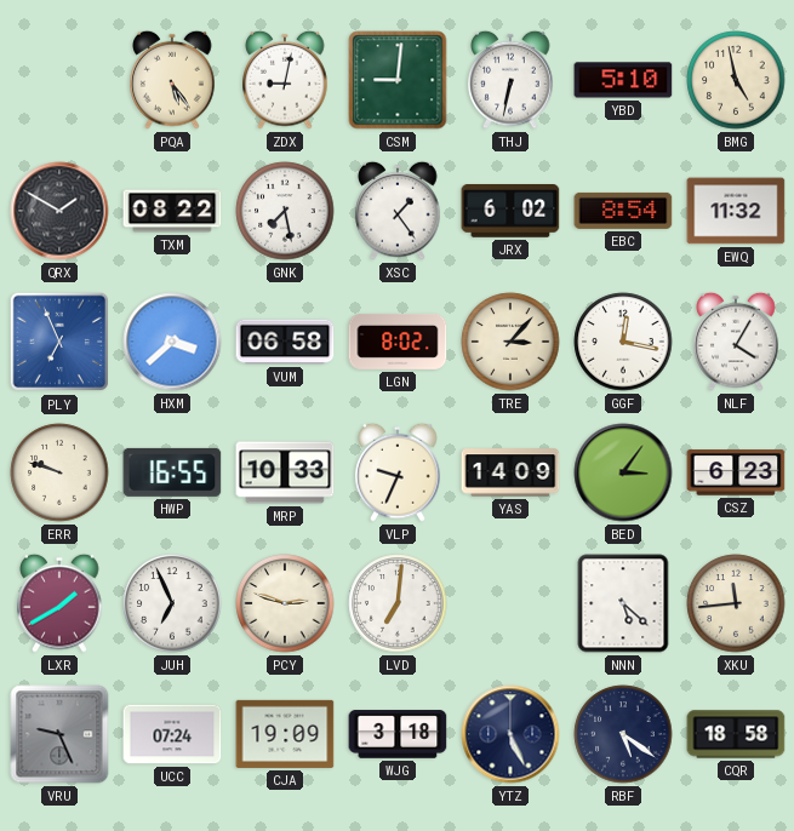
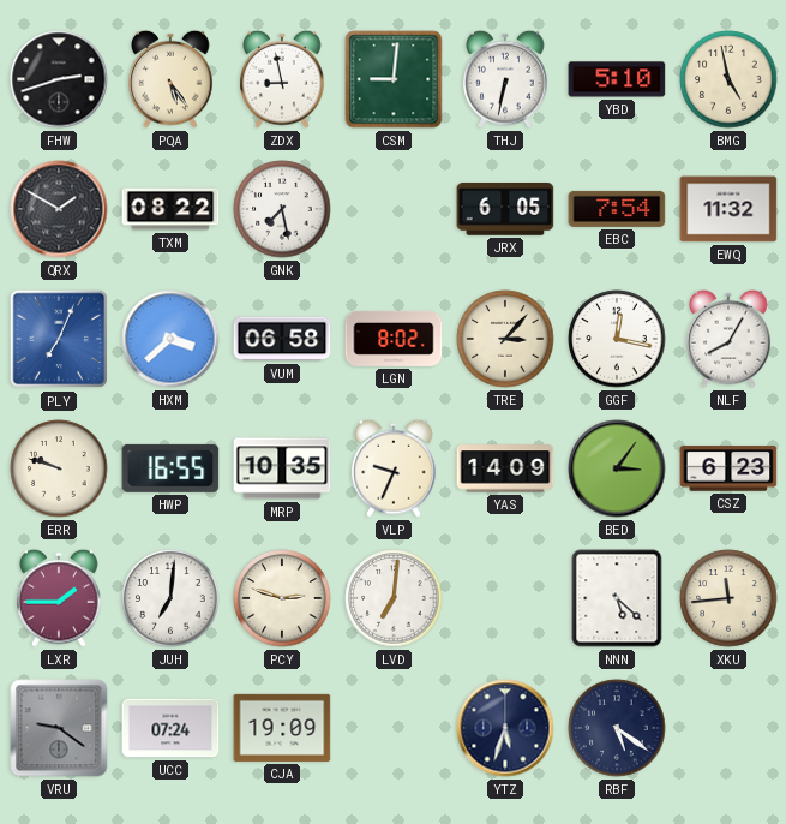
FHW: none -> 2:42 (59, 79)
ZDX: 9:02 -> 8:58 (282, 79)
XSC: 1:24 -> none (398, 211)
JRX: 6:02 -> 6:05 (505, 210)
EBC: 8:54 -> 7:54 (617, 209)
PLY: 6:56 -> 7:04 (59, 339)
NLF: 4:05 -> 8:05 (728, 339)
MRP: 10:33 -> 10:35 (282, 468)
LXR: 1:40 -> 1:45 (59, 598)
JUH: 6:56 -> 7:01 (170, 598)
VRU: 9:26 -> 9:21 (59, 728)
WJG: 3:18 -> none (398, 734)
YTZ: 5:26 -> 5:33 (505, 728)
CQR: 18:58 -> none (736, 734)
